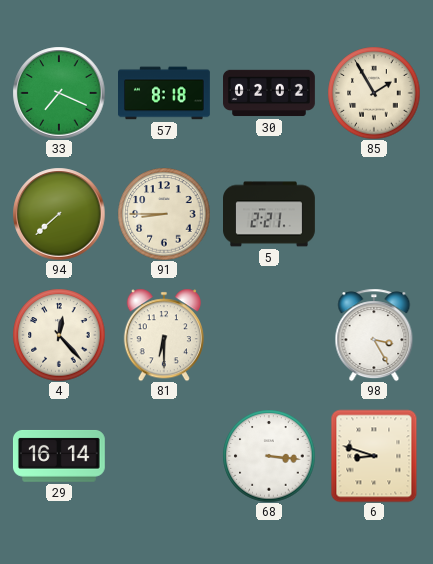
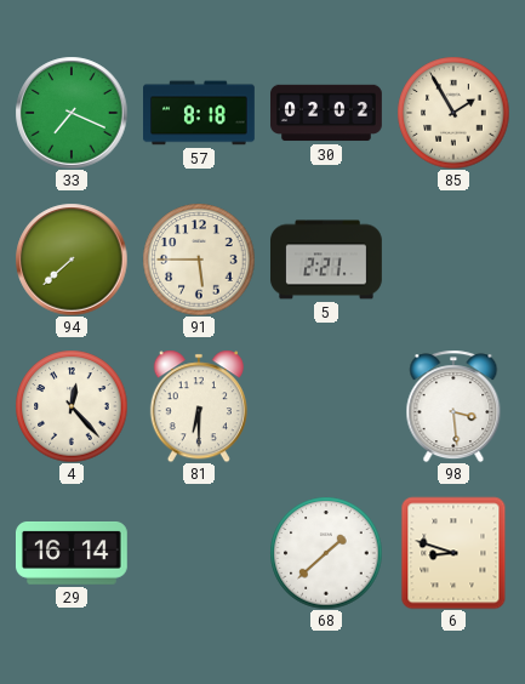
91: 8:45 -> 5:45 (199, 260)
98: 3:25 -> 3:29 (453, 406)
68: 3:16 -> 1:38 (326, 553)
